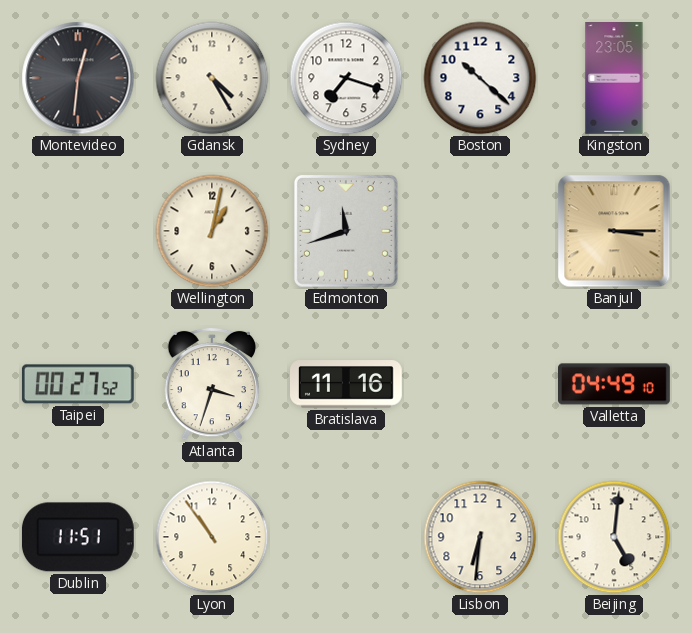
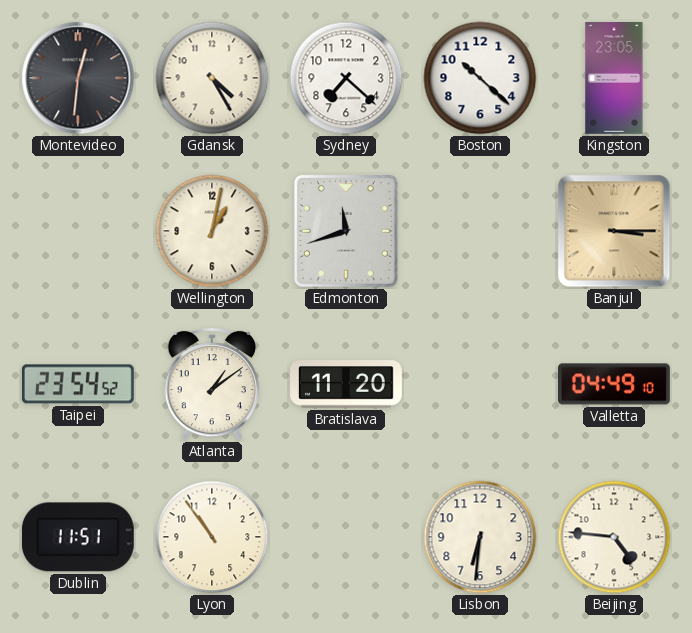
Sydney: 7:18 -> 7:22 (346, 78)
Taipei: 00:27 -> 23:54 (78, 384)
Atlanta: 3:33 -> 1:09 (211, 384)
Bratislava: 11:16 -> 11:20 (347, 384)
Beijing: 5:01 -> 4:46 (614, 537)
